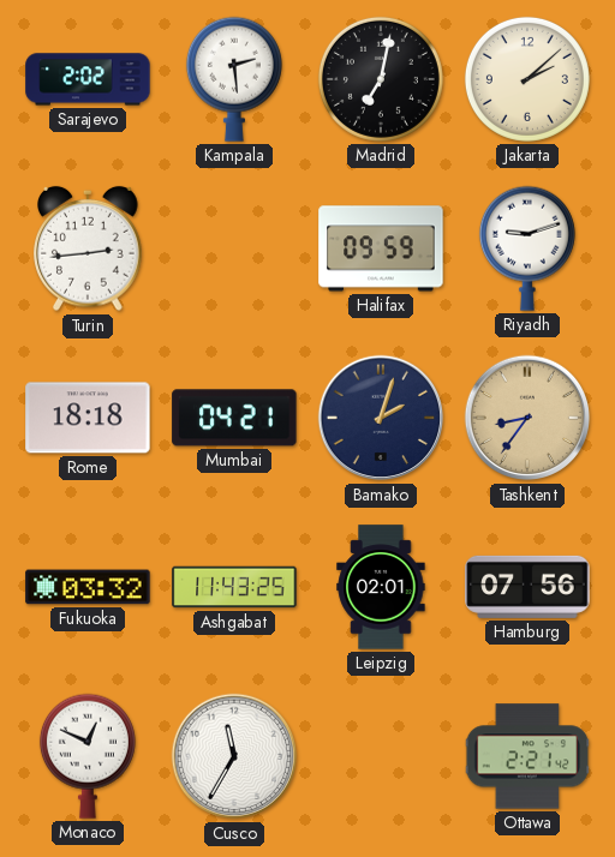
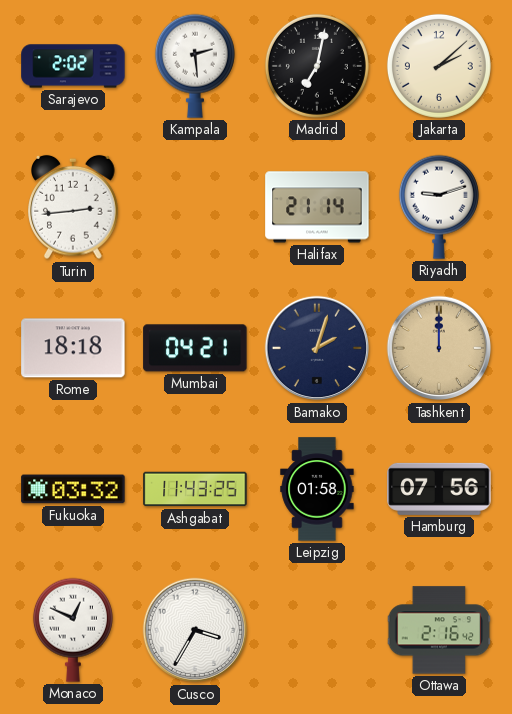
Halifax: 09:59 -> 21:14 (317, 207)
Tashkent: 8:36 -> 12:00 (439, 348)
Leipzig: 02:01 -> 01:58 (317, 489)
Cusco: 11:35 -> 3:35 (195, 630)
Ottawa: 2:21 -> 2:16 (439, 630)
